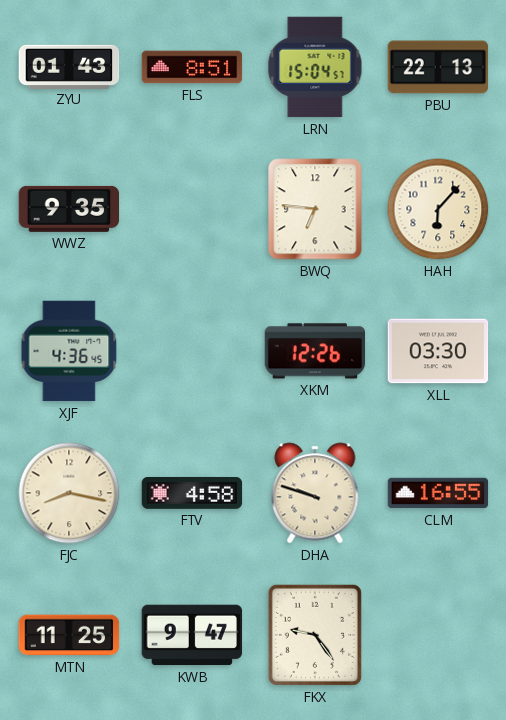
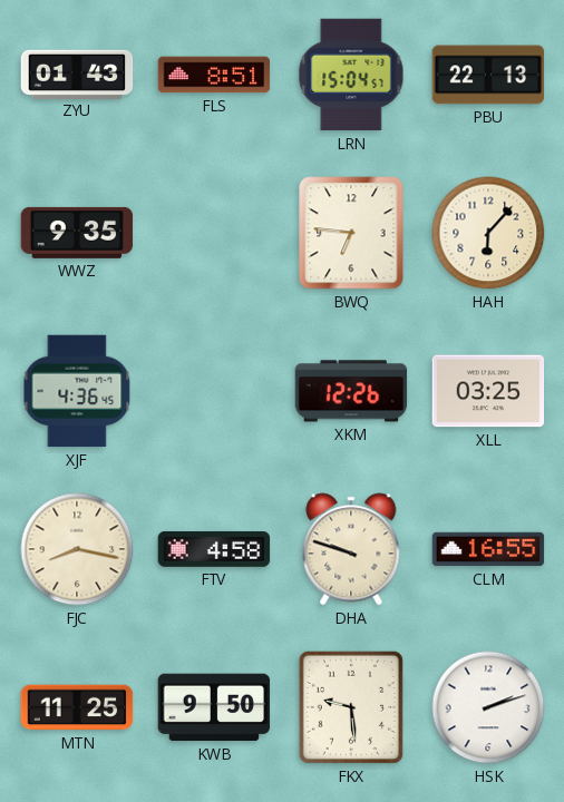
XLL: 03:30 -> 03:25 (488, 391)
KWB: 9:47 -> 9:50 (214, 707)
FKX: 9:24 -> 9:29 (351, 707)
HSK: none -> 2:12 (488, 707)
